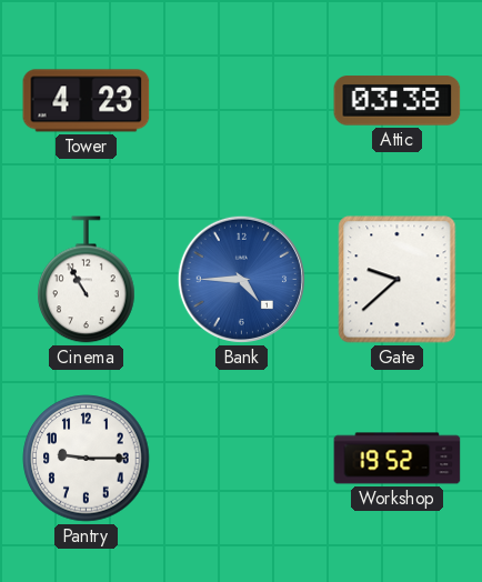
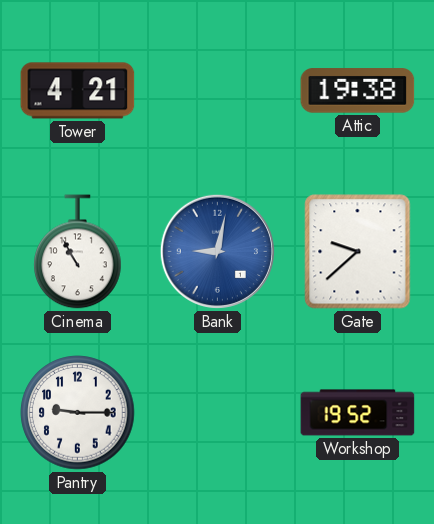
Tower: 4:23 -> 4:21 (78, 91)
Attic: 03:38 -> 19:38 (358, 91)
Bank: 4:45 -> 9:02 (217, 251)
